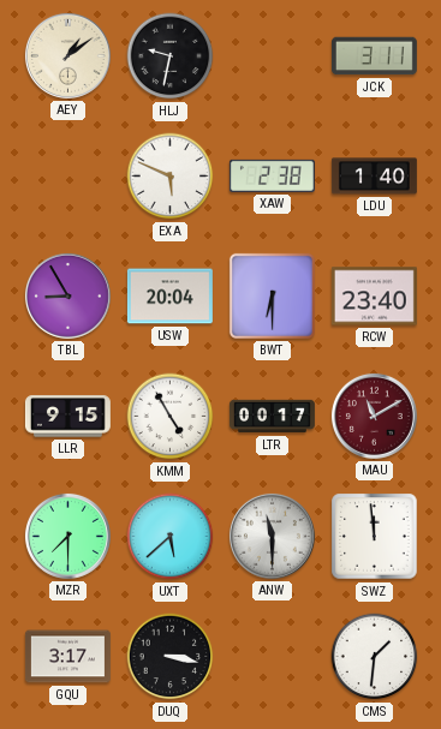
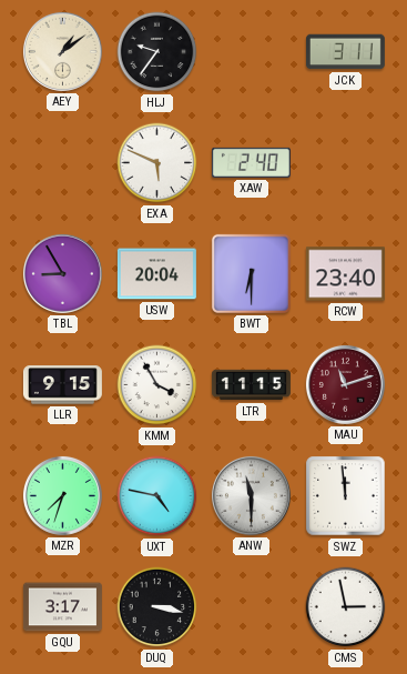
HLJ: 9:32 -> 9:36 (157, 52)
XAW: 2:38 -> 2:40 (251, 162)
LDU: 1:40 -> none (374, 177)
KMM: 4:55 -> 3:55 (157, 385)
LTR: 00:17 -> 11:15 (251, 385)
MAU: 11:10 -> 11:12 (345, 384)
MZR: 7:30 -> 7:33 (62, 495)
UXT: 5:38 -> 4:47 (157, 496)
CMS: 1:31 -> 2:58 (346, 607)
